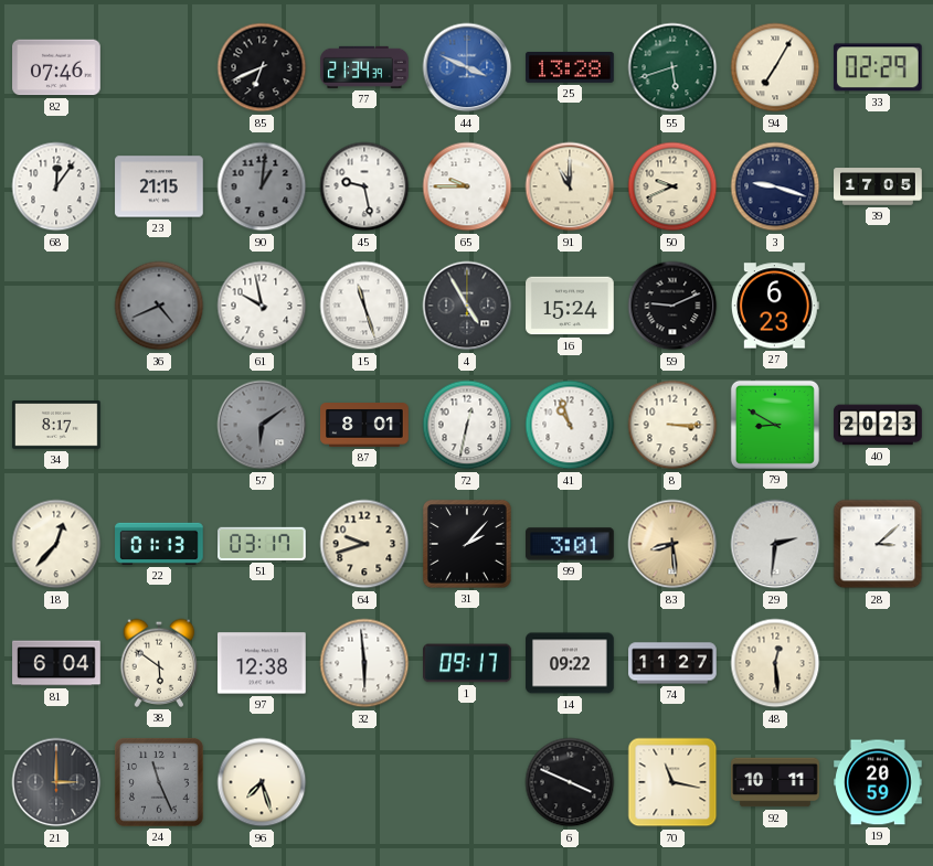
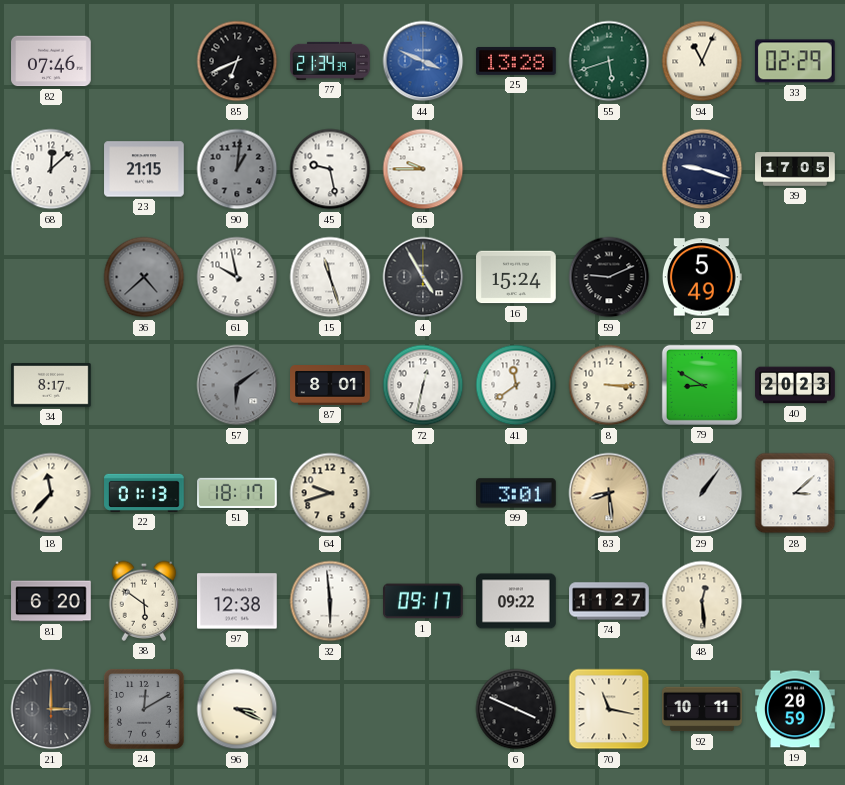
94: 7:05 -> 11:04 (702, 61)
68: 12:06 -> 12:08 (51, 169)
91: 11:00 -> none (570, 186)
50: 9:41 -> none (672, 186)
36: 4:41 -> 4:38 (144, 277)
27: 6:23 -> 5:49 (702, 277)
41: 10:57 -> 11:39 (516, 385)
18: 12:37 -> 11:37 (51, 493)
51: 03:17 -> 18:17 (237, 493)
31: 2:07 -> none (467, 544)
29: 2:31 -> 1:06 (702, 493)
81: 6:04 -> 6:20 (51, 601)
24: 11:26 -> 12:10 (144, 709)
96: 7:27 -> 3:19 (237, 709)
